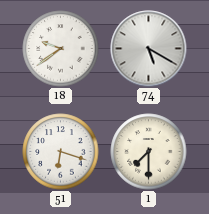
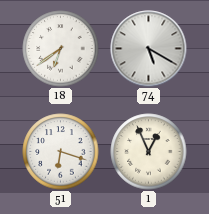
18: 9:39 -> 6:39 (61, 49)
1: 7:30 -> 12:56 (149, 152)
